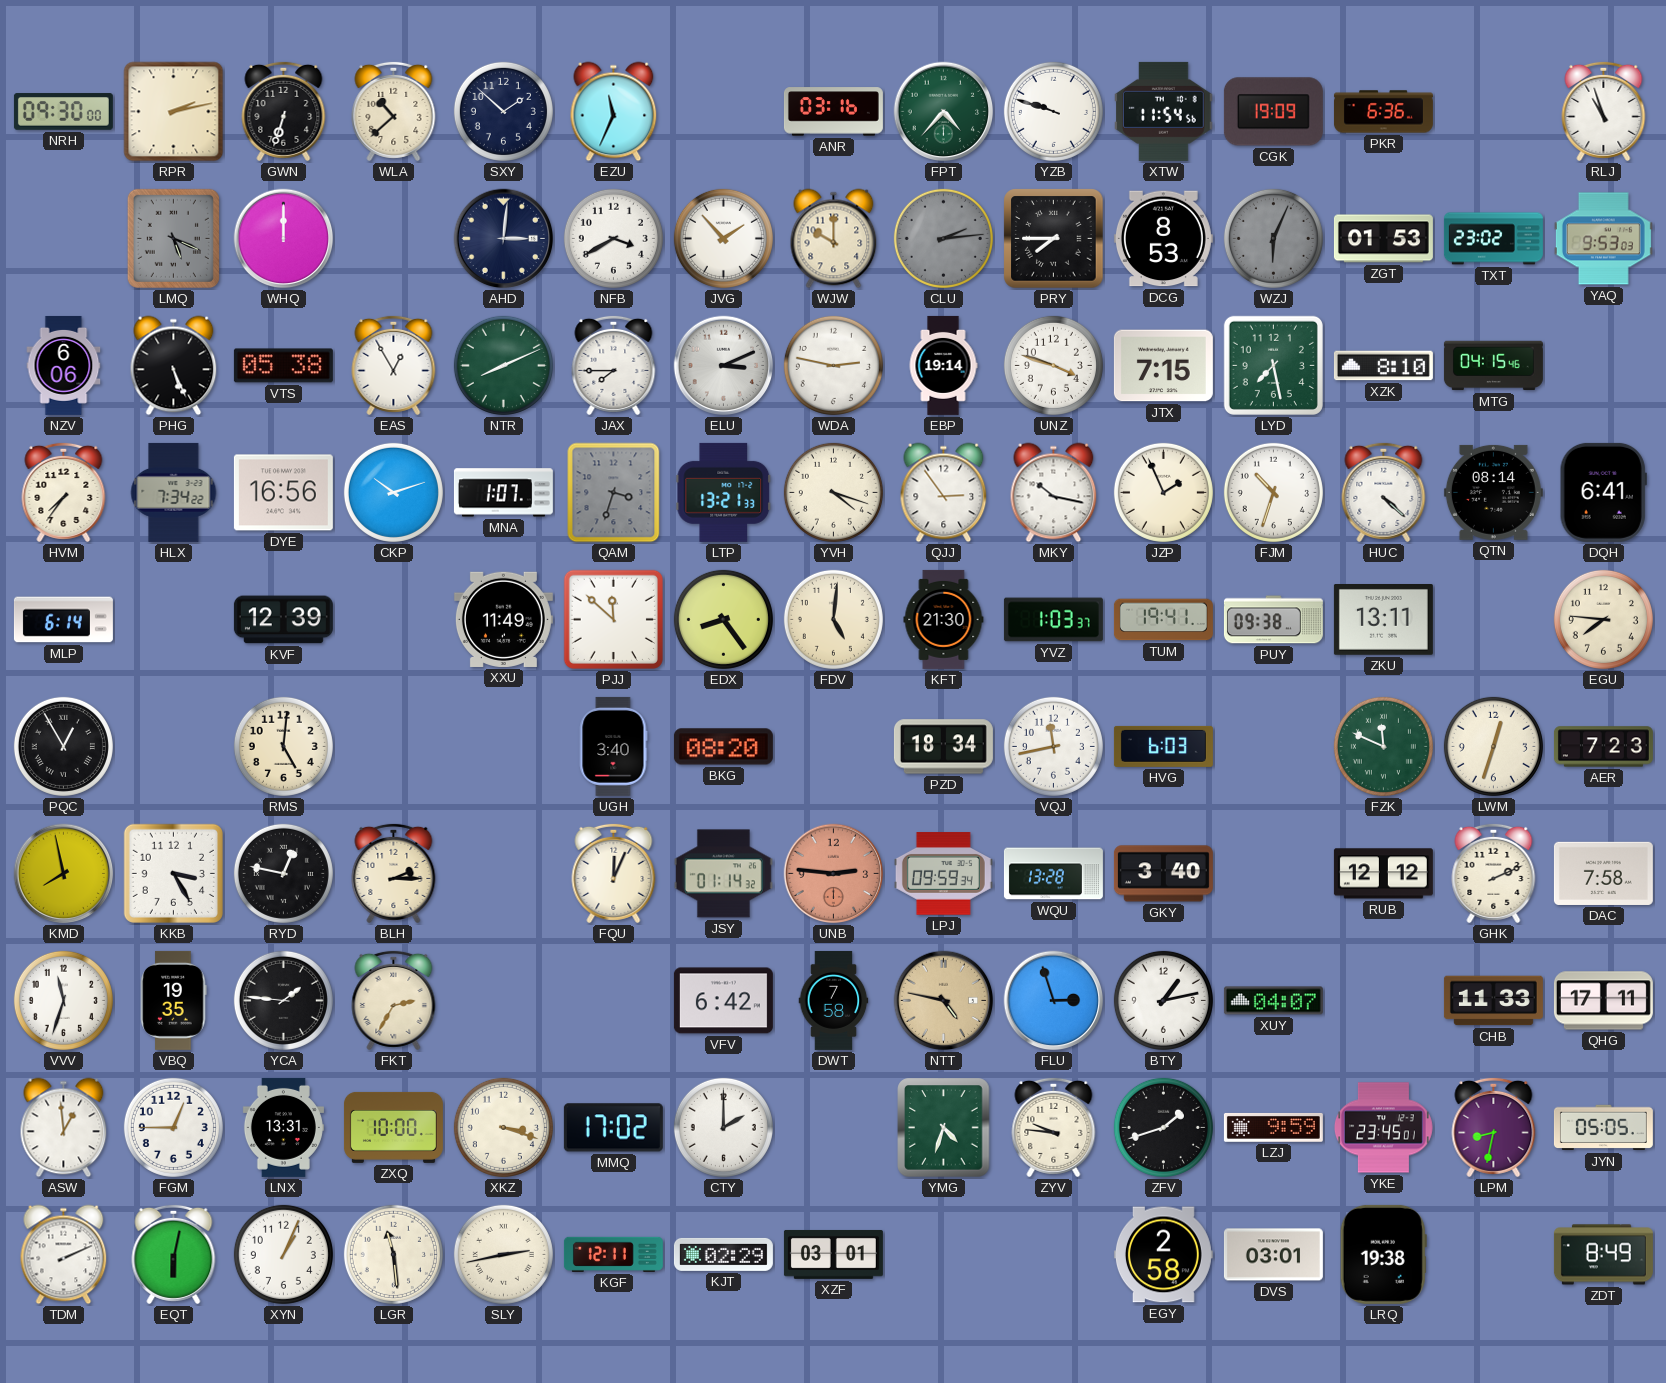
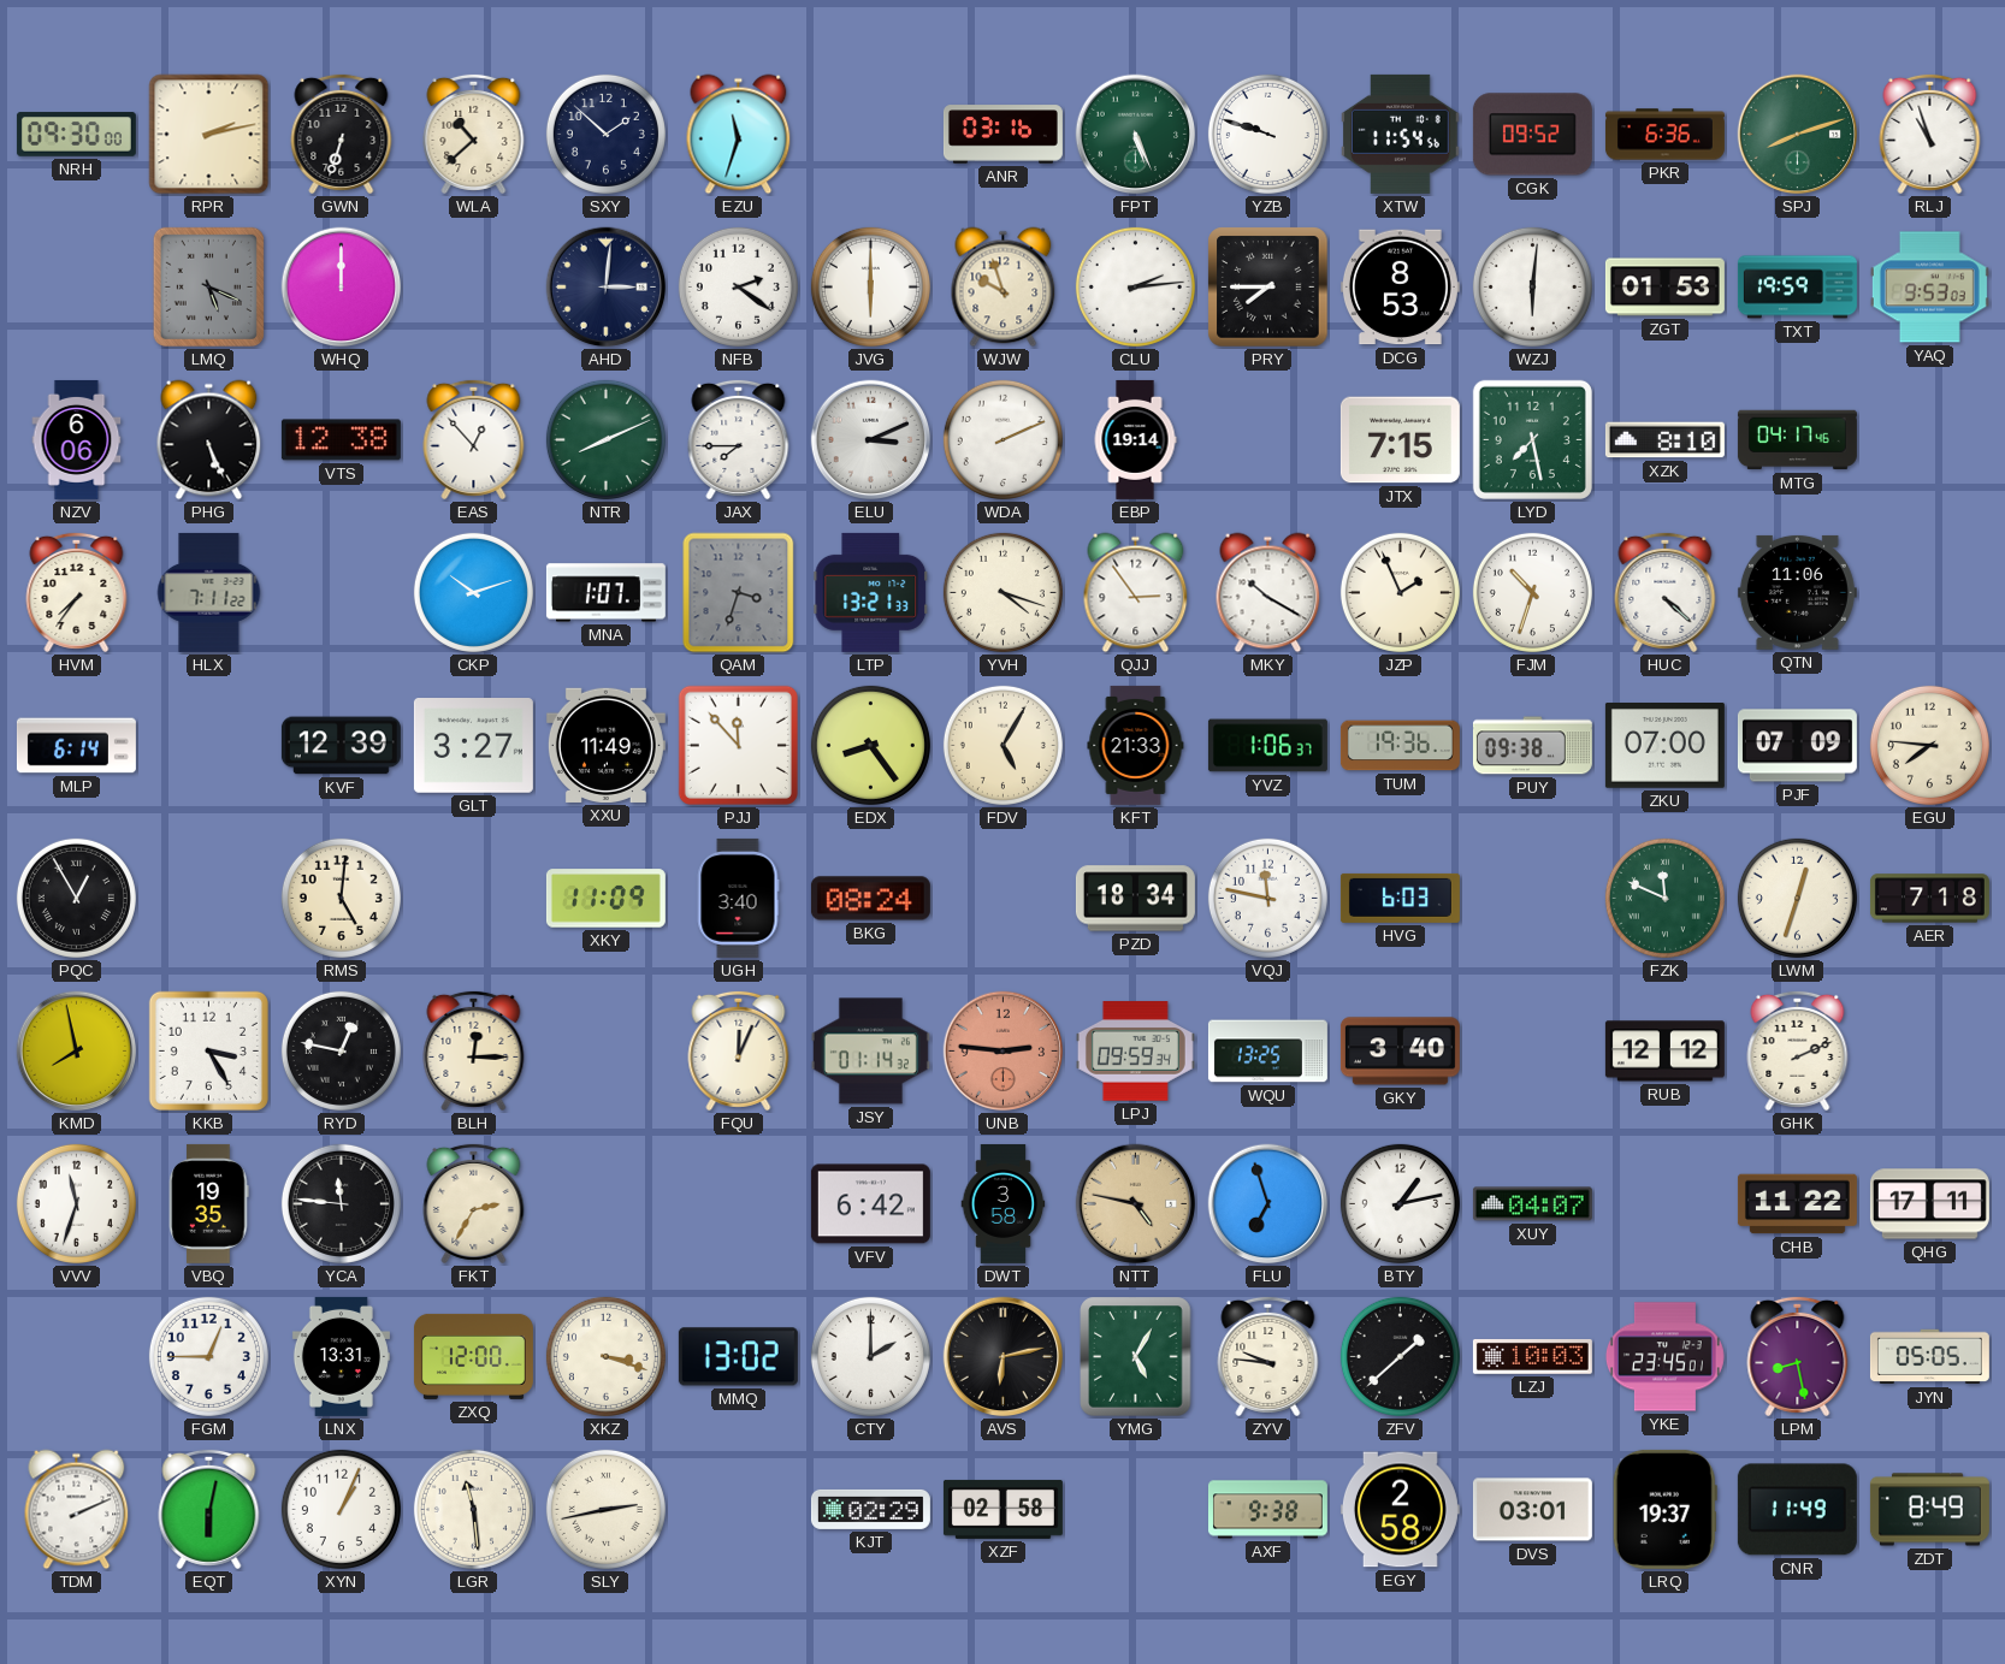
EZU: 11:34 -> 11:33 (739, 135)
FPT: 4:37 -> 5:26 (1136, 135)
CGK: 19:09 -> 09:52 (1532, 135)
SPJ: none -> 8:12 (1798, 135)
NFB: 3:40 -> 2:21 (738, 286)
JVG: 1:53 -> 6:00 (870, 286)
WJW: 10:00 -> 9:57 (1004, 288)
CLU dial: grey -> white (1135, 286)
WZJ: 6:04 -> 6:01 (1532, 286)
WZJ dial: grey -> white (1532, 286)
TXT: 23:02 -> 19:59 (1797, 288)
VTS: 05:38 -> 12:38 (341, 440)
EAS: 12:55 -> 12:53 (474, 439)
WDA: 2:47 -> 2:11 (1003, 439)
UNZ: 3:48 -> none (1053, 365)
MTG: 04:15 -> 04:17 (1797, 440)
HLX: 7:34 -> 7:11 (209, 592)
DYE: 16:56 -> none (283, 493)
MKY: 10:17 -> 10:20 (1268, 593)
QTN: 08:14 -> 11:06 (1797, 592)
DQH: 6:41 -> none (1603, 492)
GLT: none -> 3:27 (473, 746)
PJJ: 11:52 -> 11:53 (738, 745)
FDV: 5:01 -> 5:05 (1003, 745)
KFT: 21:30 -> 21:33 (1136, 745)
YVZ: 1:03 -> 1:06 (1267, 746)
TUM: 19:41 -> 19:36 (1400, 746)
ZKU: 13:11 -> 07:00 (1664, 746)
PJF: none -> 07:09 (1797, 746)
XKY: none -> 11:09 (605, 899)
BKG: 08:20 -> 08:24 (870, 899)
VQJ: 11:43 -> 11:47 (1267, 898)
AER: 7:23 -> 7:18 (1929, 899)
BLH: 2:15 -> 12:15 (474, 1050)
WQU: 13:28 -> 13:25 (1267, 1052)
DAC: 7:58 -> none (1603, 873)
YCA: 1:46 -> 11:46 (341, 1203)
DWT: 7:58 -> 3:58 (1004, 1203)
FLU: 2:57 -> 6:57 (1268, 1204)
CHB: 11:33 -> 11:22 (1797, 1204)
ASW: 12:59 -> none (64, 1128)
ZXQ: 10:00 -> 12:00 (473, 1356)
MMQ: 17:02 -> 13:02 (738, 1357)
AVS: none -> 6:13 (1004, 1357)
YMG: 4:33 -> 5:05 (1136, 1357)
ZFV: 1:42 -> 1:38 (1400, 1356)
LZJ: 9:59 -> 10:03 (1532, 1357)
LPM: 8:32 -> 8:28 (1798, 1356)
KGF: 12:11 -> none (613, 1254)
XZF: 03:01 -> 02:58 (1003, 1509)
AXF: none -> 9:38 (1267, 1510)
LRQ: 19:38 -> 19:37 (1664, 1509)
CNR: none -> 11:49 (1797, 1510)
